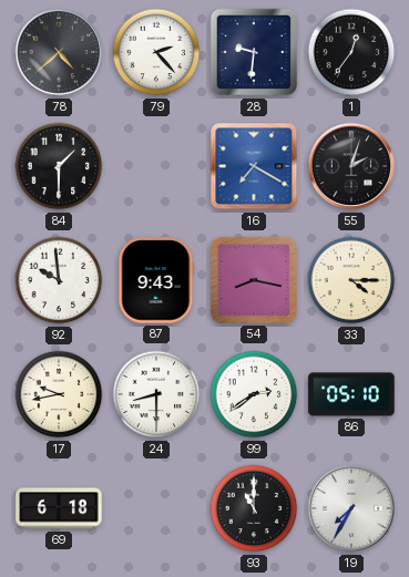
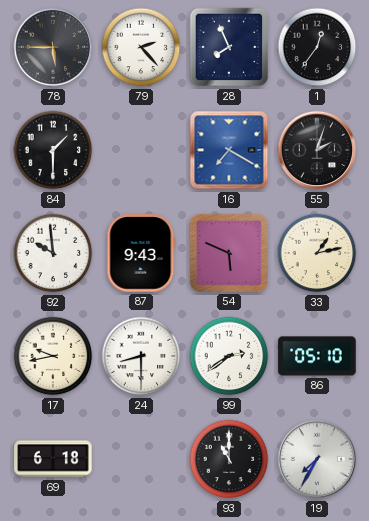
78: 4:38 -> 5:45 (53, 47)
28: 9:31 -> 7:56 (229, 47)
54: 8:17 -> 5:49 (229, 253)
33: 4:15 -> 1:13 (317, 253)
